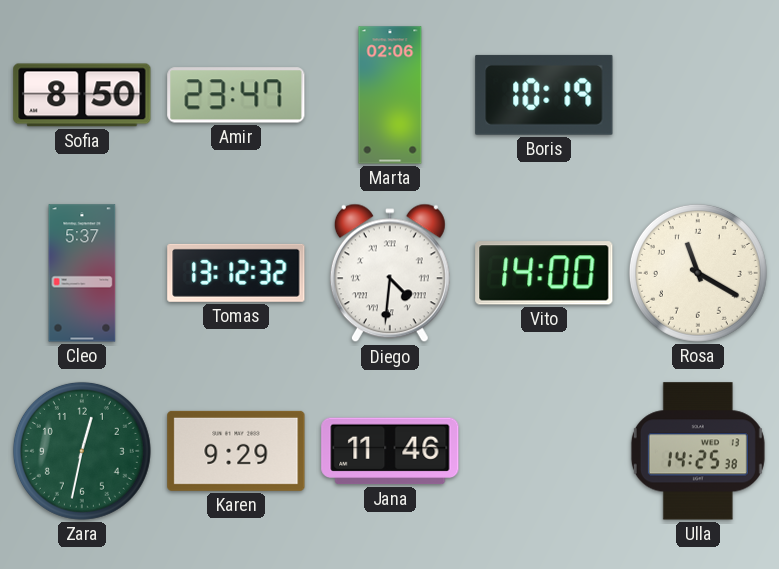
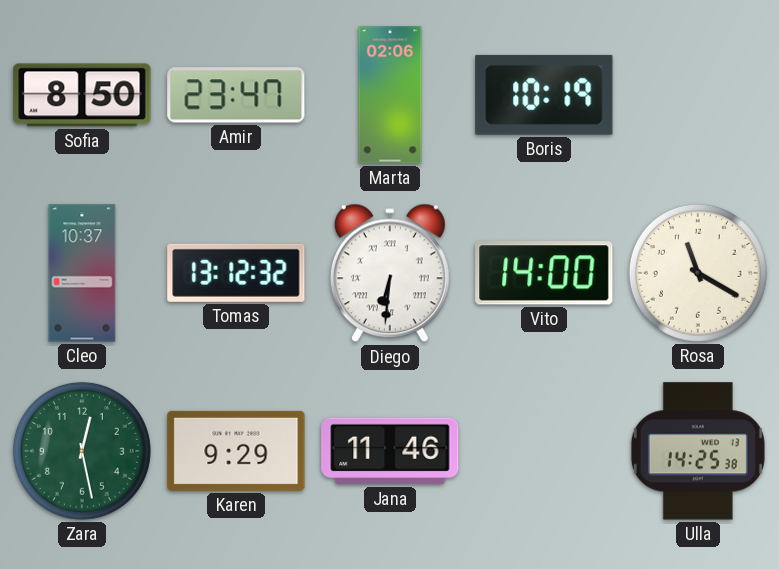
Cleo: 5:37 -> 10:37 (82, 273)
Diego: 4:31 -> 6:31 (390, 273)
Zara: 12:32 -> 12:28 (82, 451)
